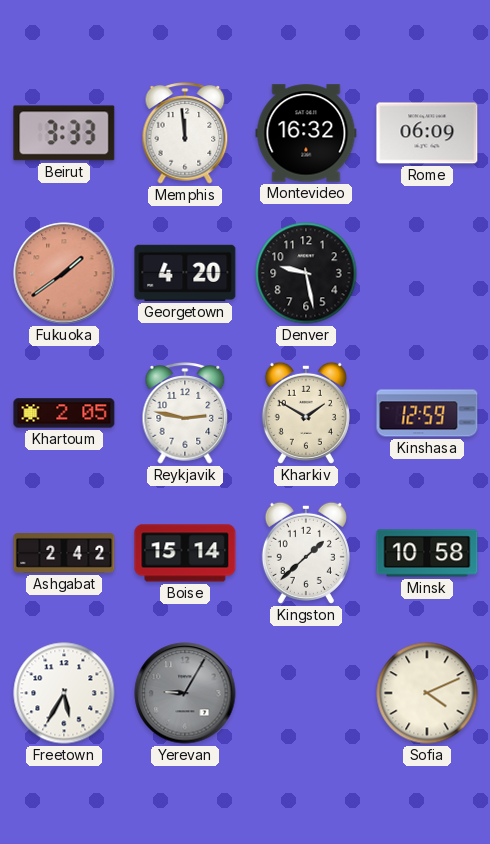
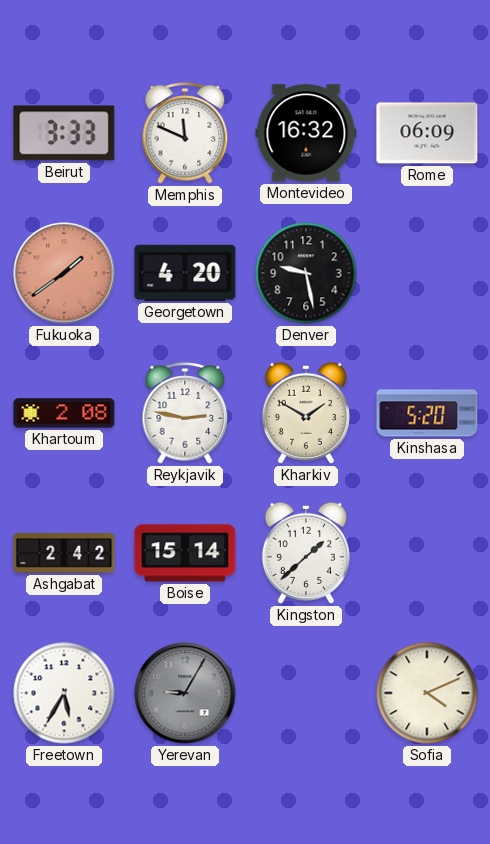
Memphis: 11:59 -> 11:49 (185, 133)
Khartoum: 2:05 -> 2:08 (64, 413)
Kinshasa: 12:59 -> 5:20 (427, 413)
Minsk: 10:58 -> none (427, 553)
